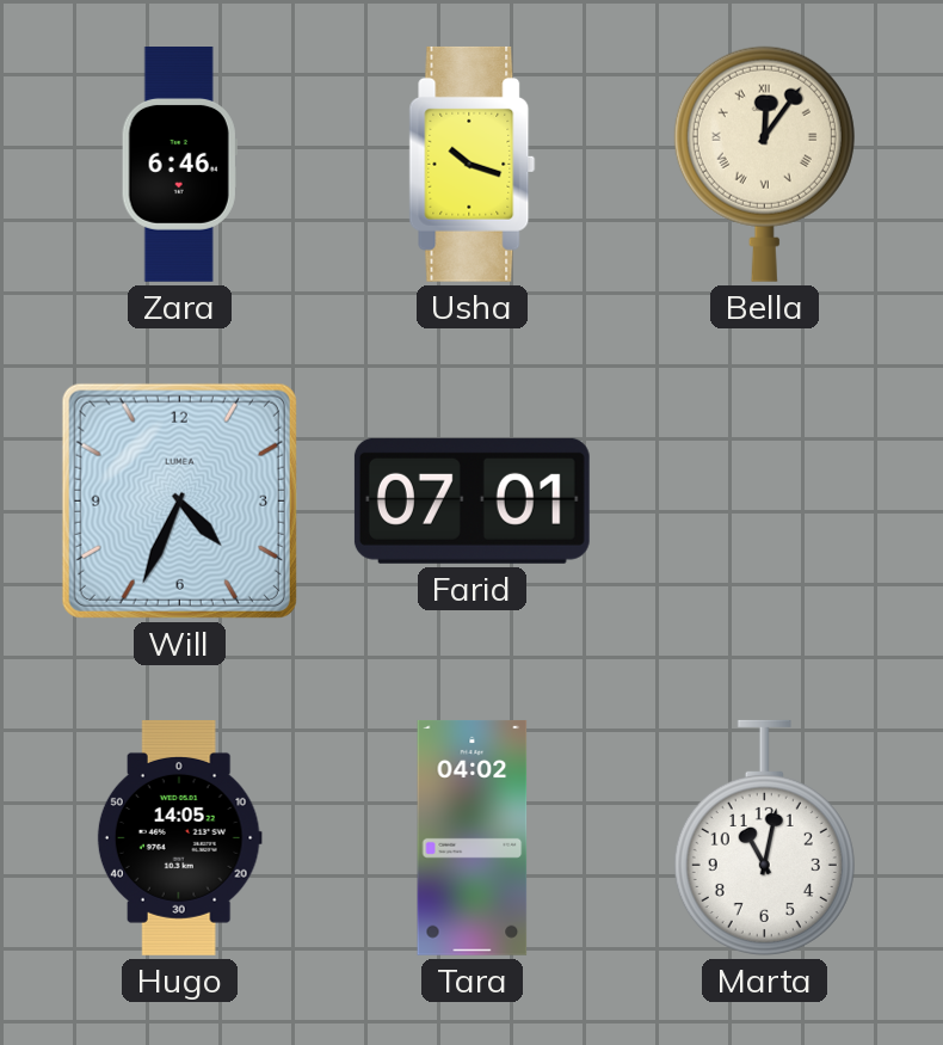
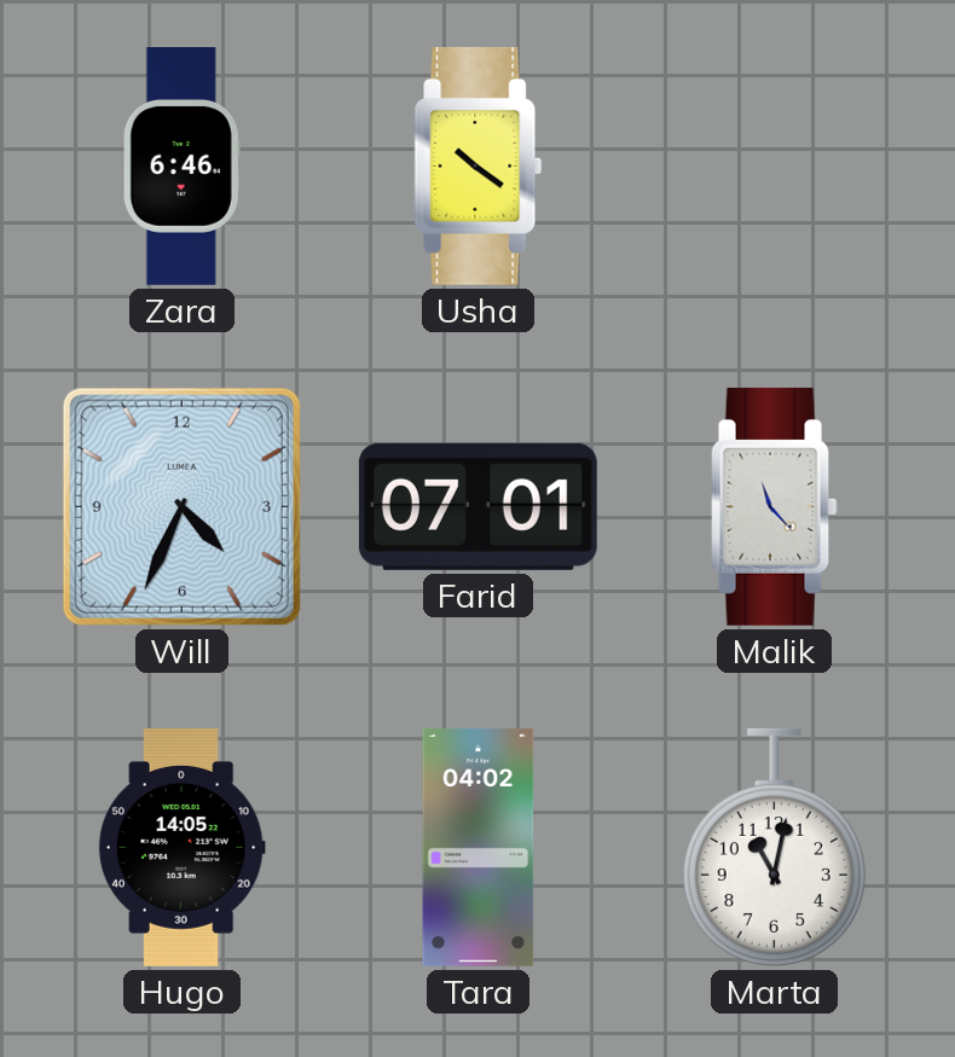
Usha: 10:18 -> 10:21 (479, 165)
Bella: 12:06 -> none (764, 164)
Malik: none -> 11:23 (775, 506)
